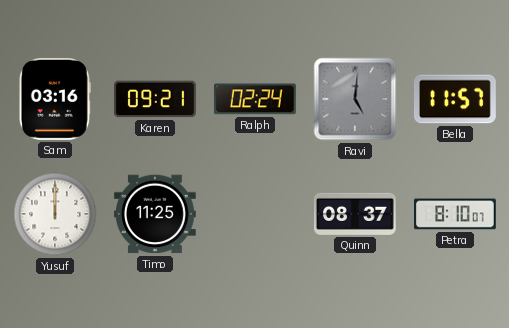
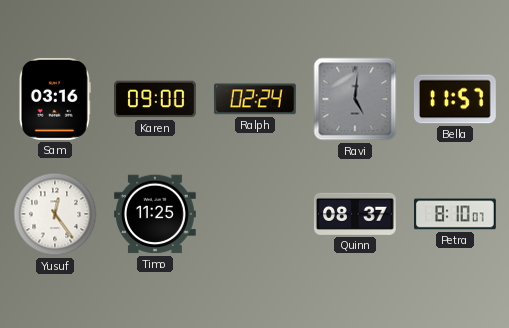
Karen: 09:21 -> 09:00 (156, 99)
Yusuf: 12:00 -> 12:24 (55, 214)
